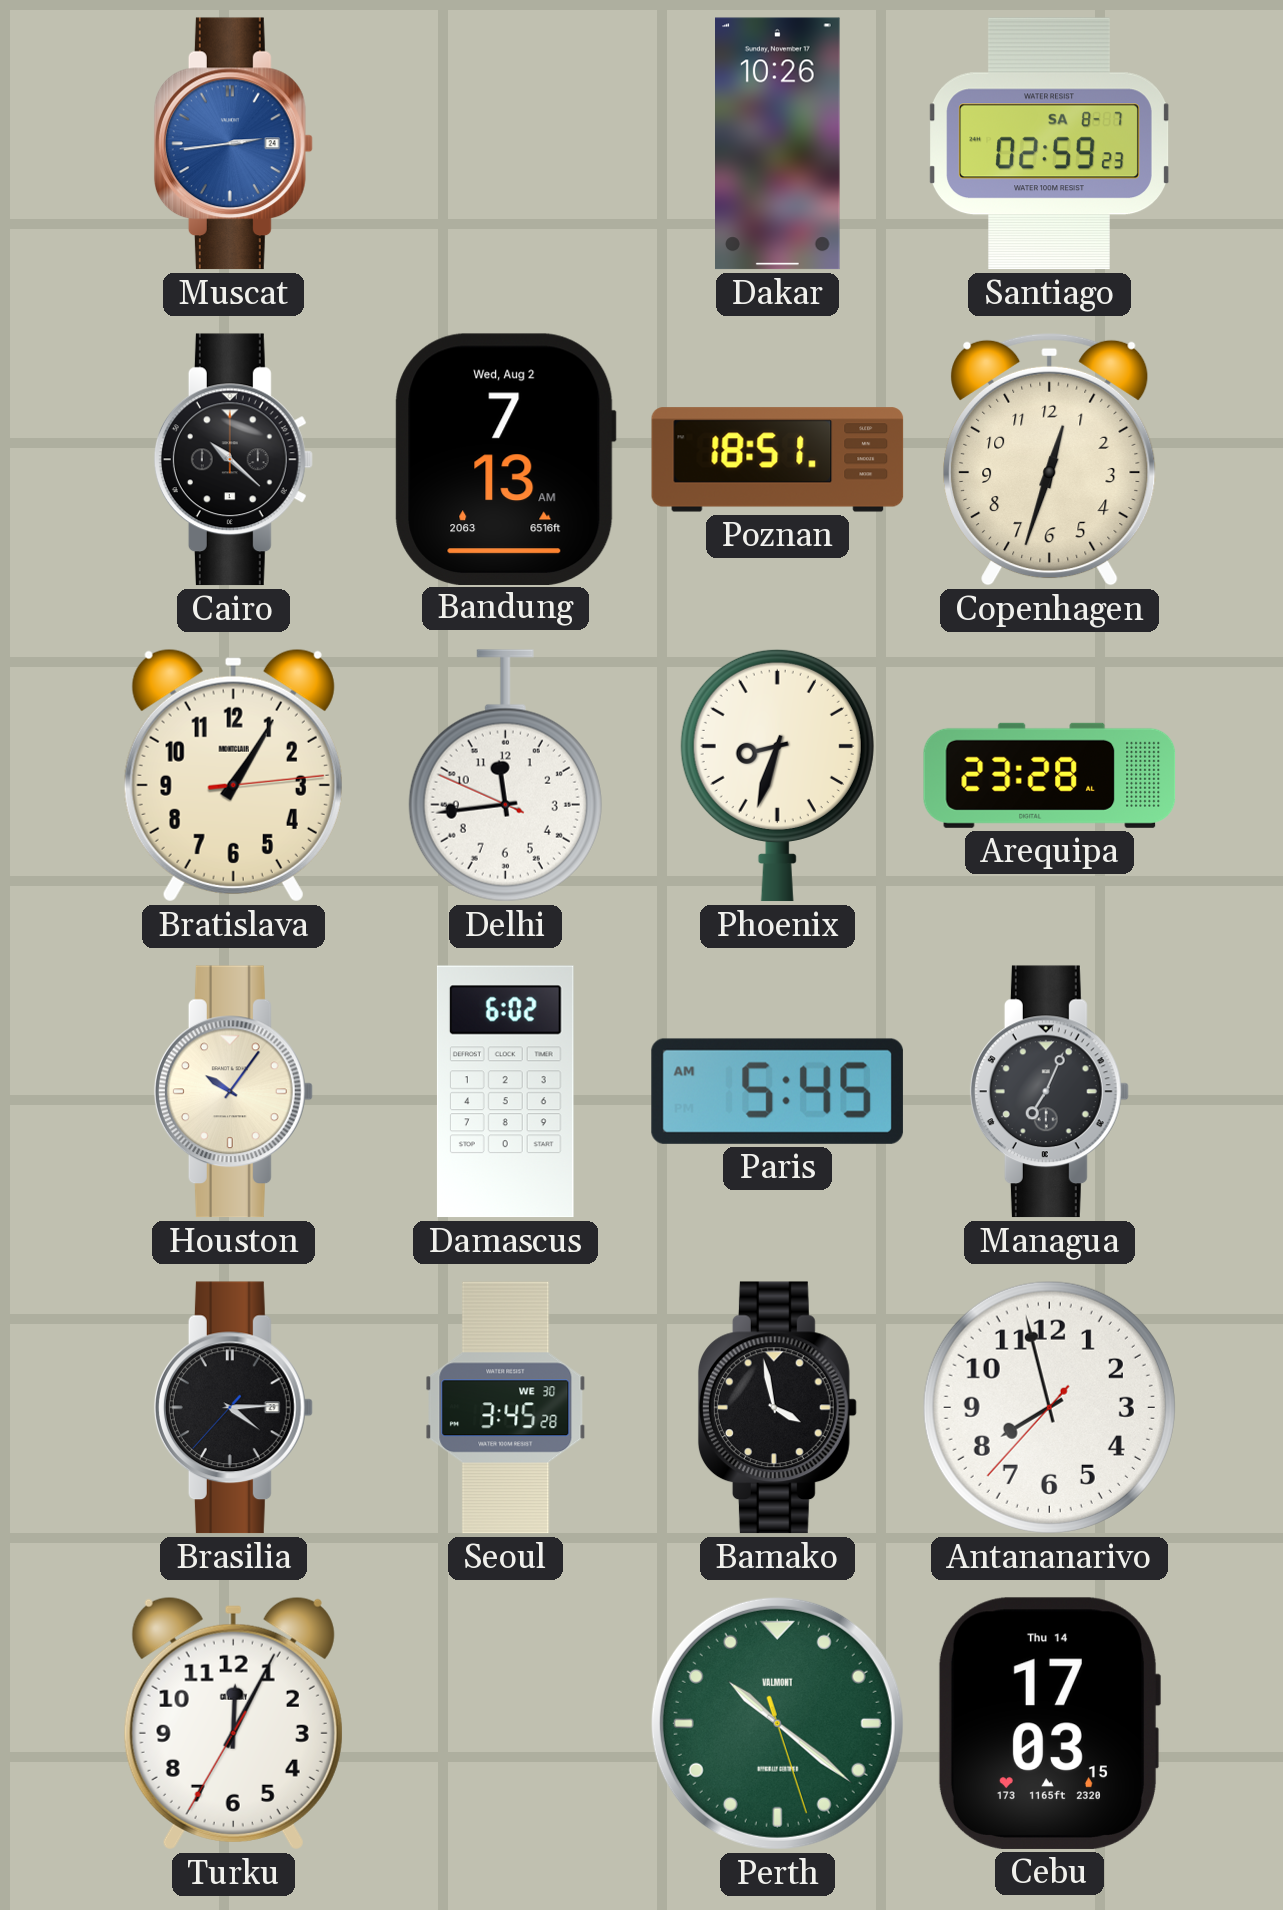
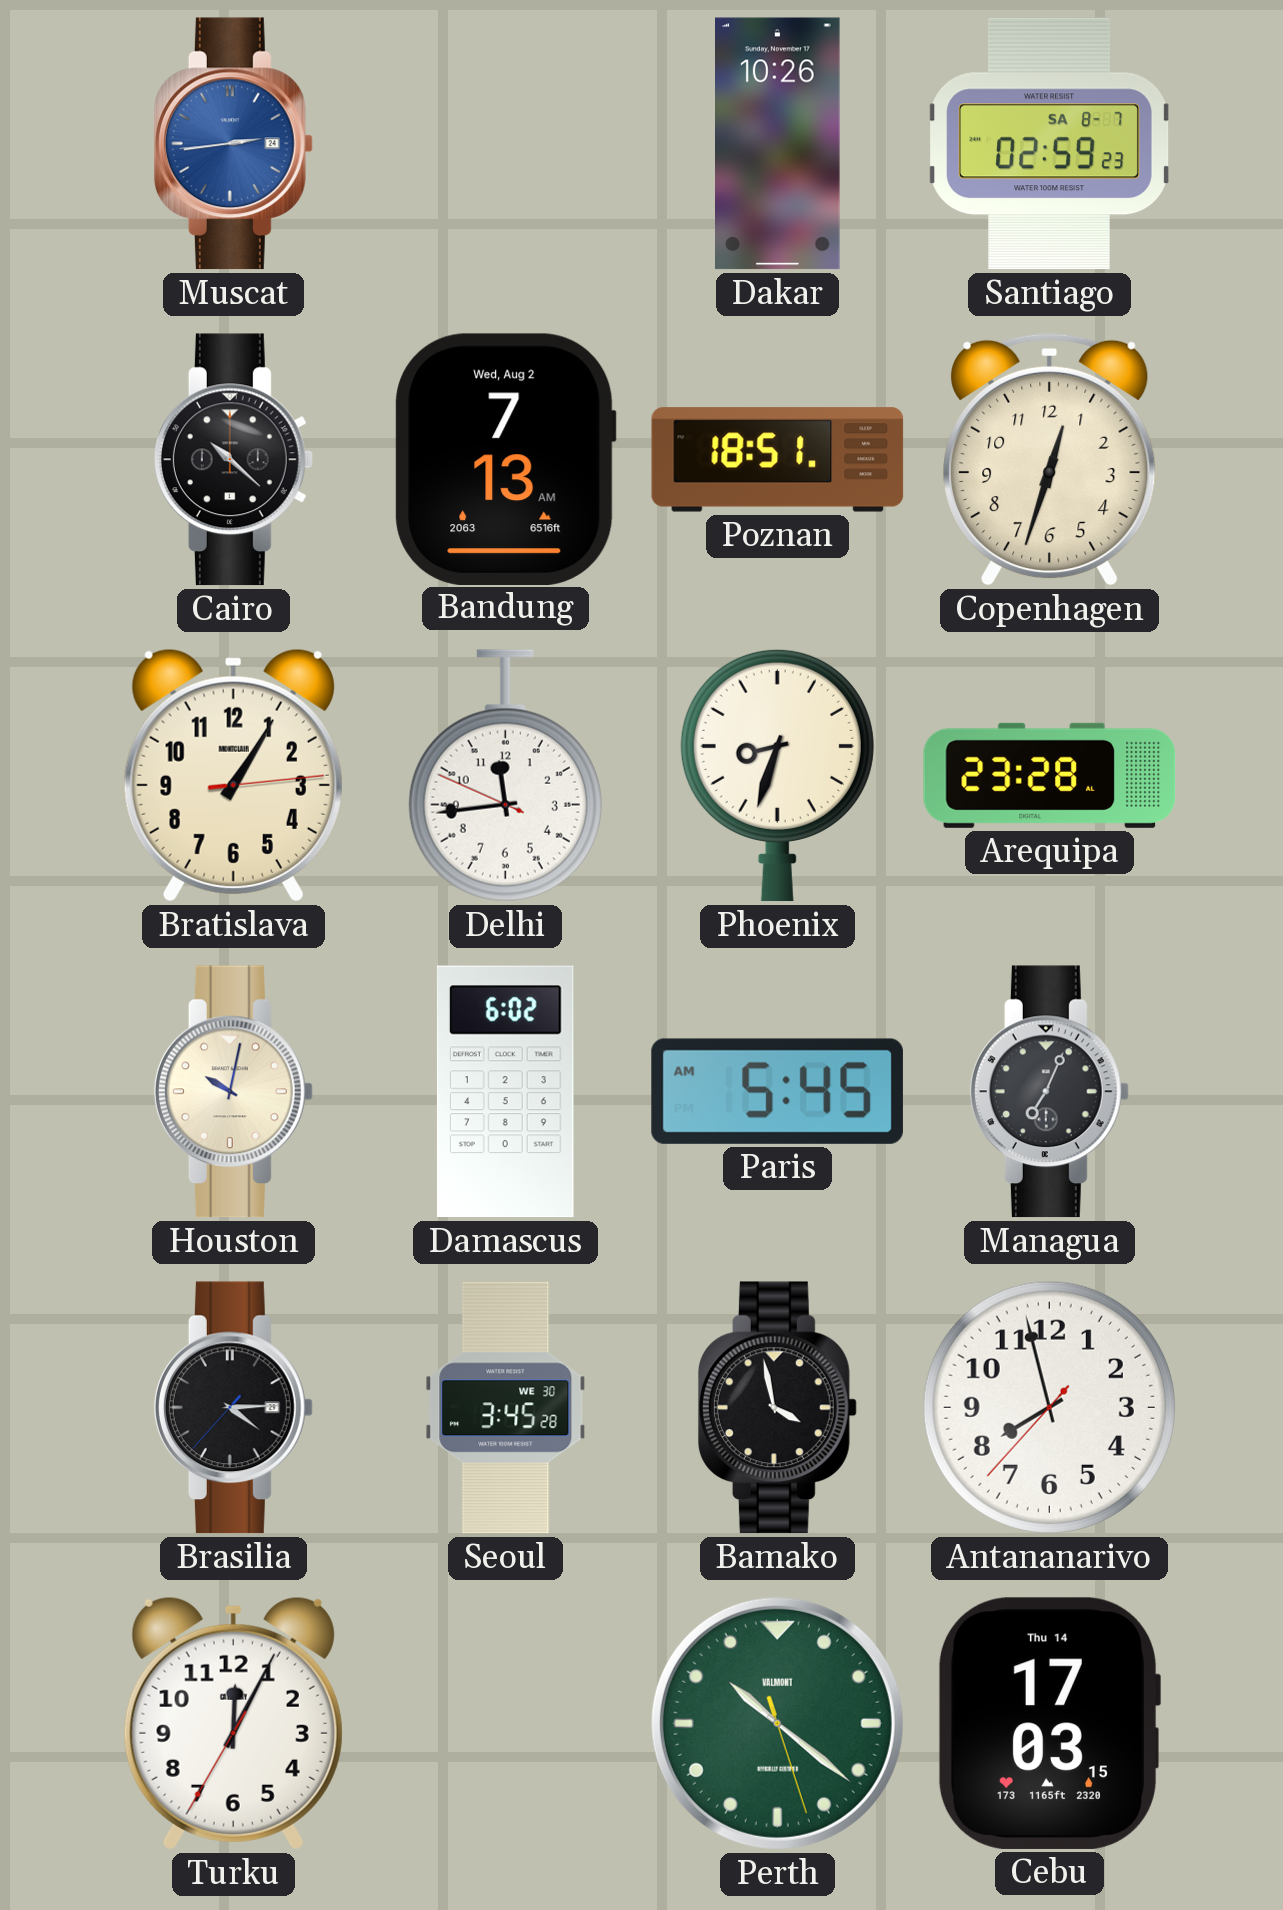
Houston: 10:06 -> 10:02 (233, 1092)
